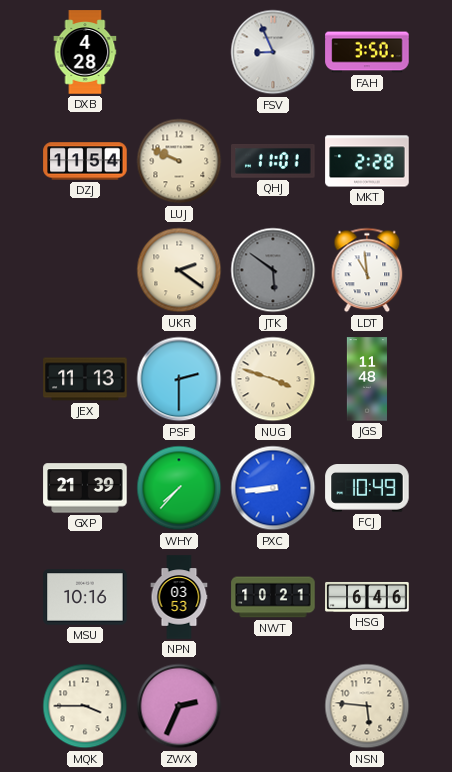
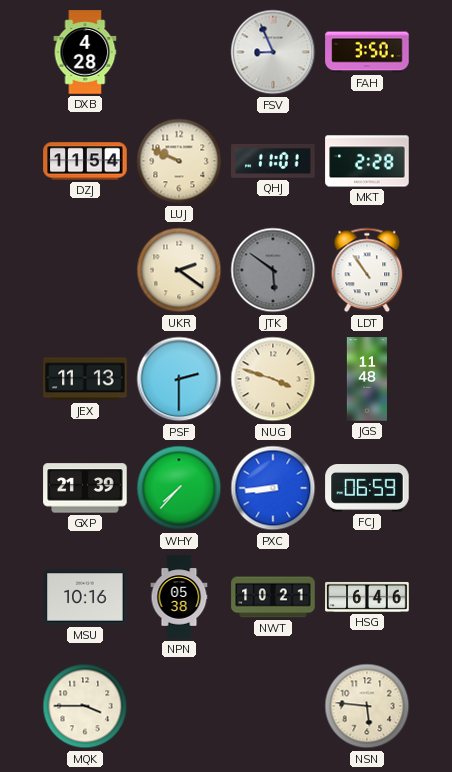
LDT: 10:59 -> 10:54 (367, 270)
FCJ: 10:49 -> 06:59 (367, 489)
NPN: 03:53 -> 05:38 (179, 597)
ZWX: 2:34 -> none (179, 706)
